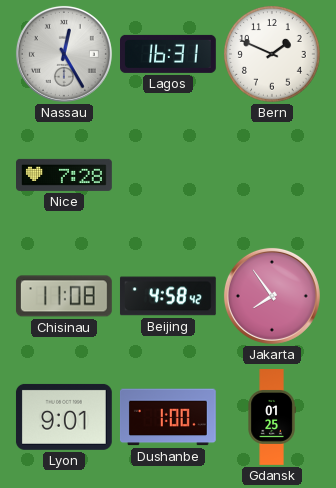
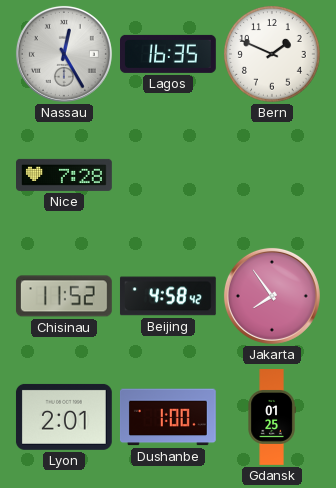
Lagos: 16:31 -> 16:35 (169, 54)
Chisinau: 11:08 -> 11:52 (64, 296)
Lyon: 9:01 -> 2:01 (64, 417)
